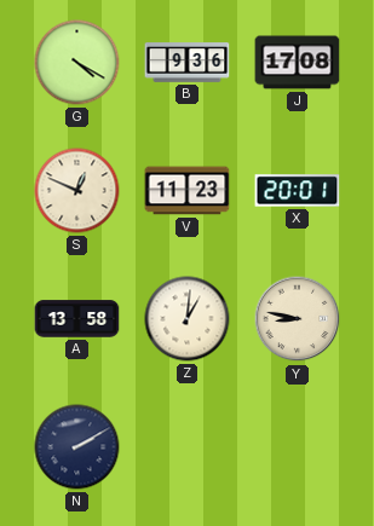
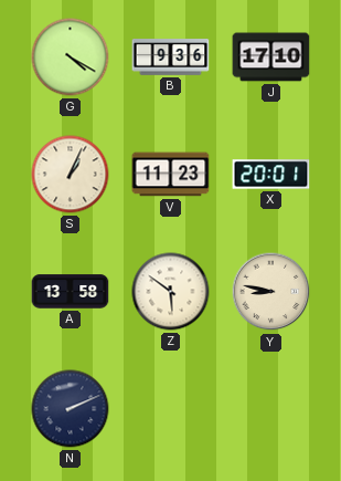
J: 17:08 -> 17:10 (271, 57)
S: 12:49 -> 1:04 (71, 175)
Z: 1:01 -> 5:51 (171, 292)
N: 2:10 -> 2:11 (71, 409)
